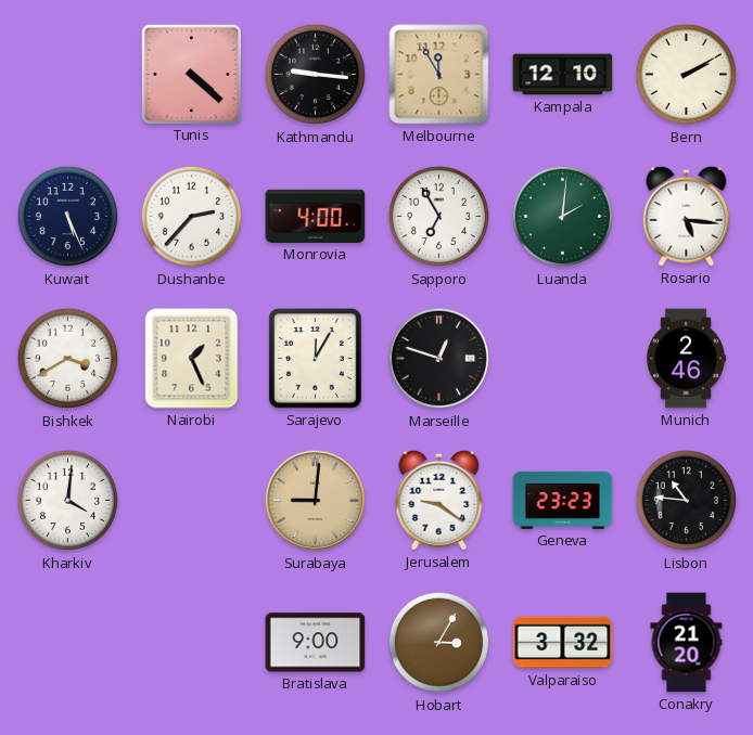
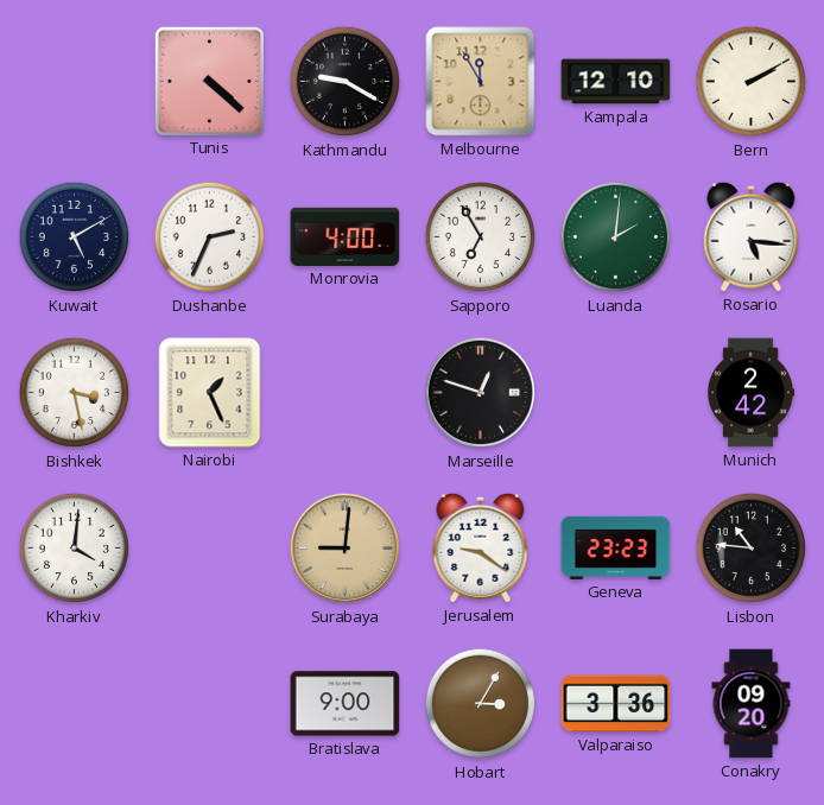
Kathmandu: 9:16 -> 9:20 (346, 82)
Kuwait: 5:26 -> 5:10 (75, 237)
Dushanbe: 2:37 -> 2:34 (210, 237)
Bishkek: 3:40 -> 3:28 (75, 393)
Sarajevo: 12:05 -> none (316, 359)
Munich: 2:46 -> 2:42 (752, 393)
Valparaiso: 3:32 -> 3:36 (616, 704)
Conakry: 21:20 -> 09:20 (752, 704)
